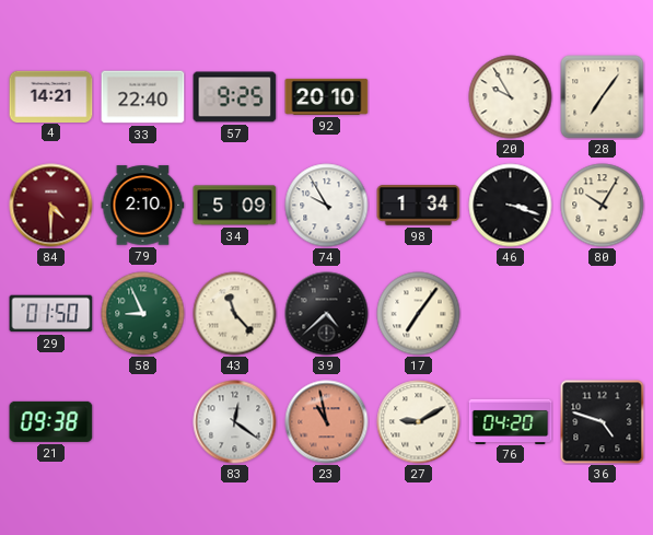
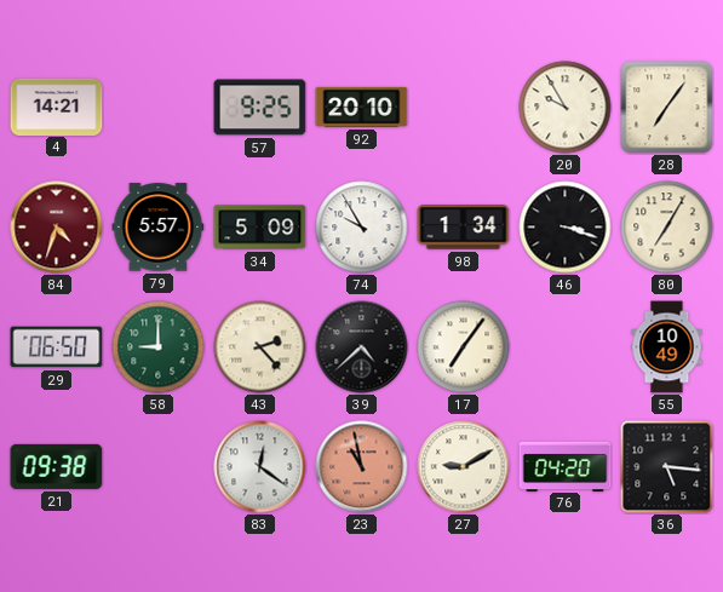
33: 22:40 -> none (143, 97)
84: 4:30 -> 4:33 (57, 228)
79: 2:10 -> 5:57 (159, 228)
80: 10:05 -> 7:05 (667, 228)
29: 01:50 -> 06:50 (57, 347)
58: 8:56 -> 9:00 (159, 347)
43: 11:23 -> 2:23 (260, 347)
55: none -> 10:49 (667, 347)
36: 4:48 -> 5:16 (667, 467)
